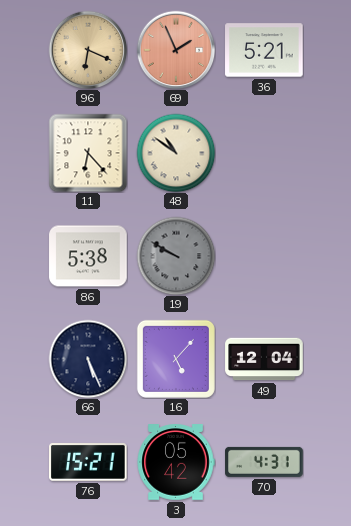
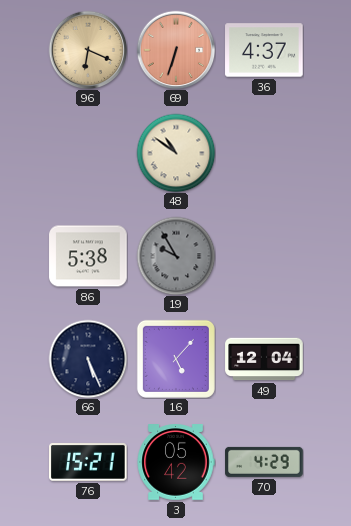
69: 1:56 -> 6:33 (176, 50)
36: 5:21 -> 4:37 (264, 50)
11: 6:23 -> none (88, 153)
19: 9:50 -> 9:55 (176, 256)
70: 4:31 -> 4:29 (264, 462)
